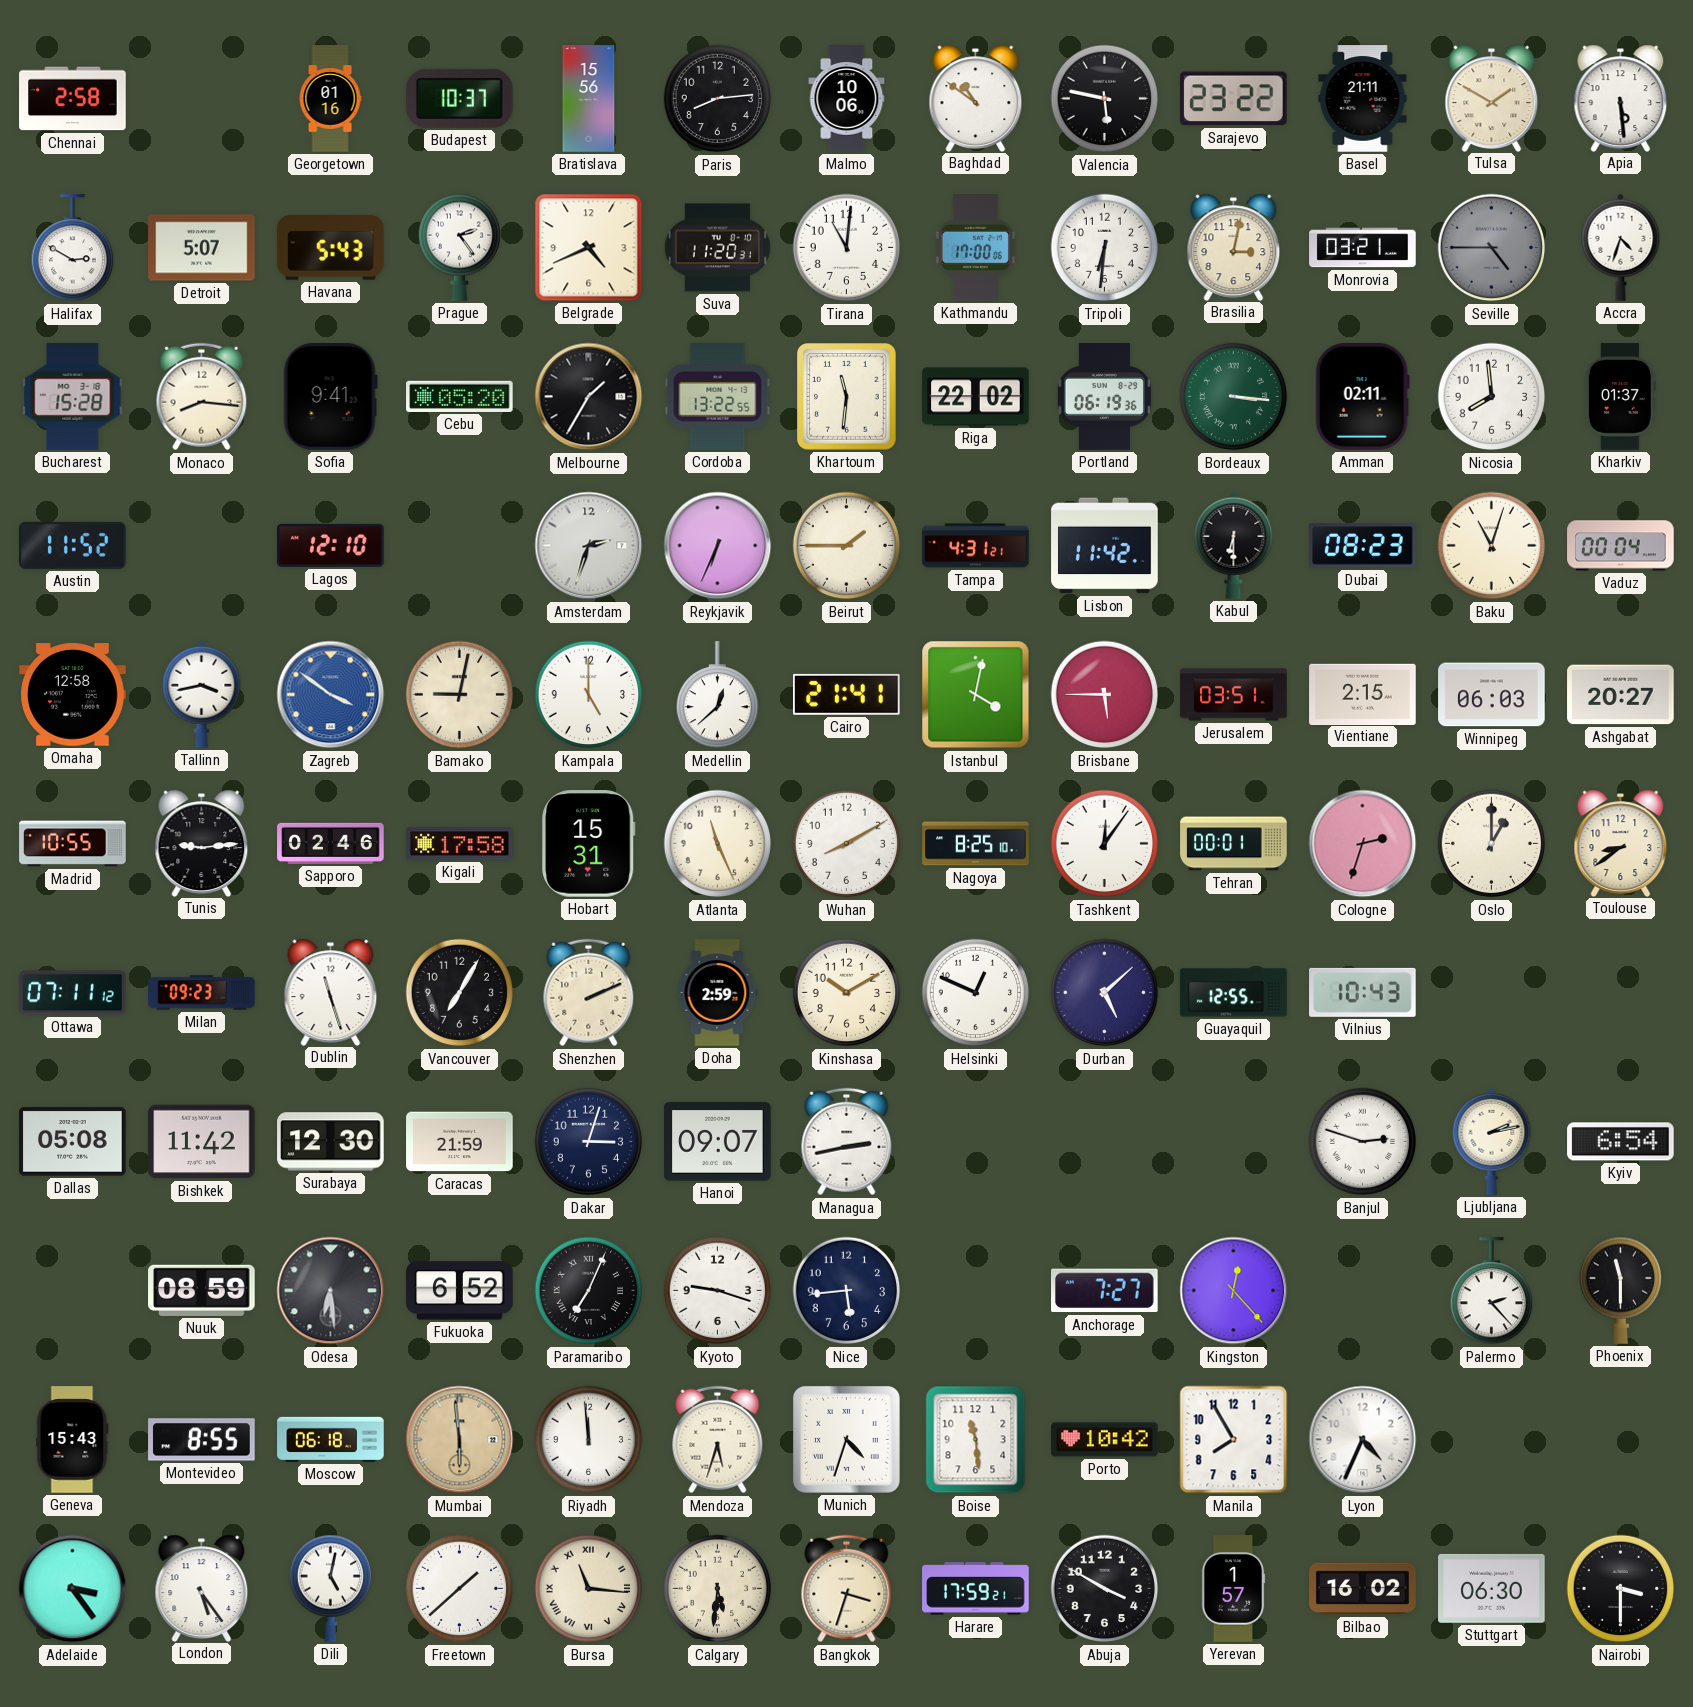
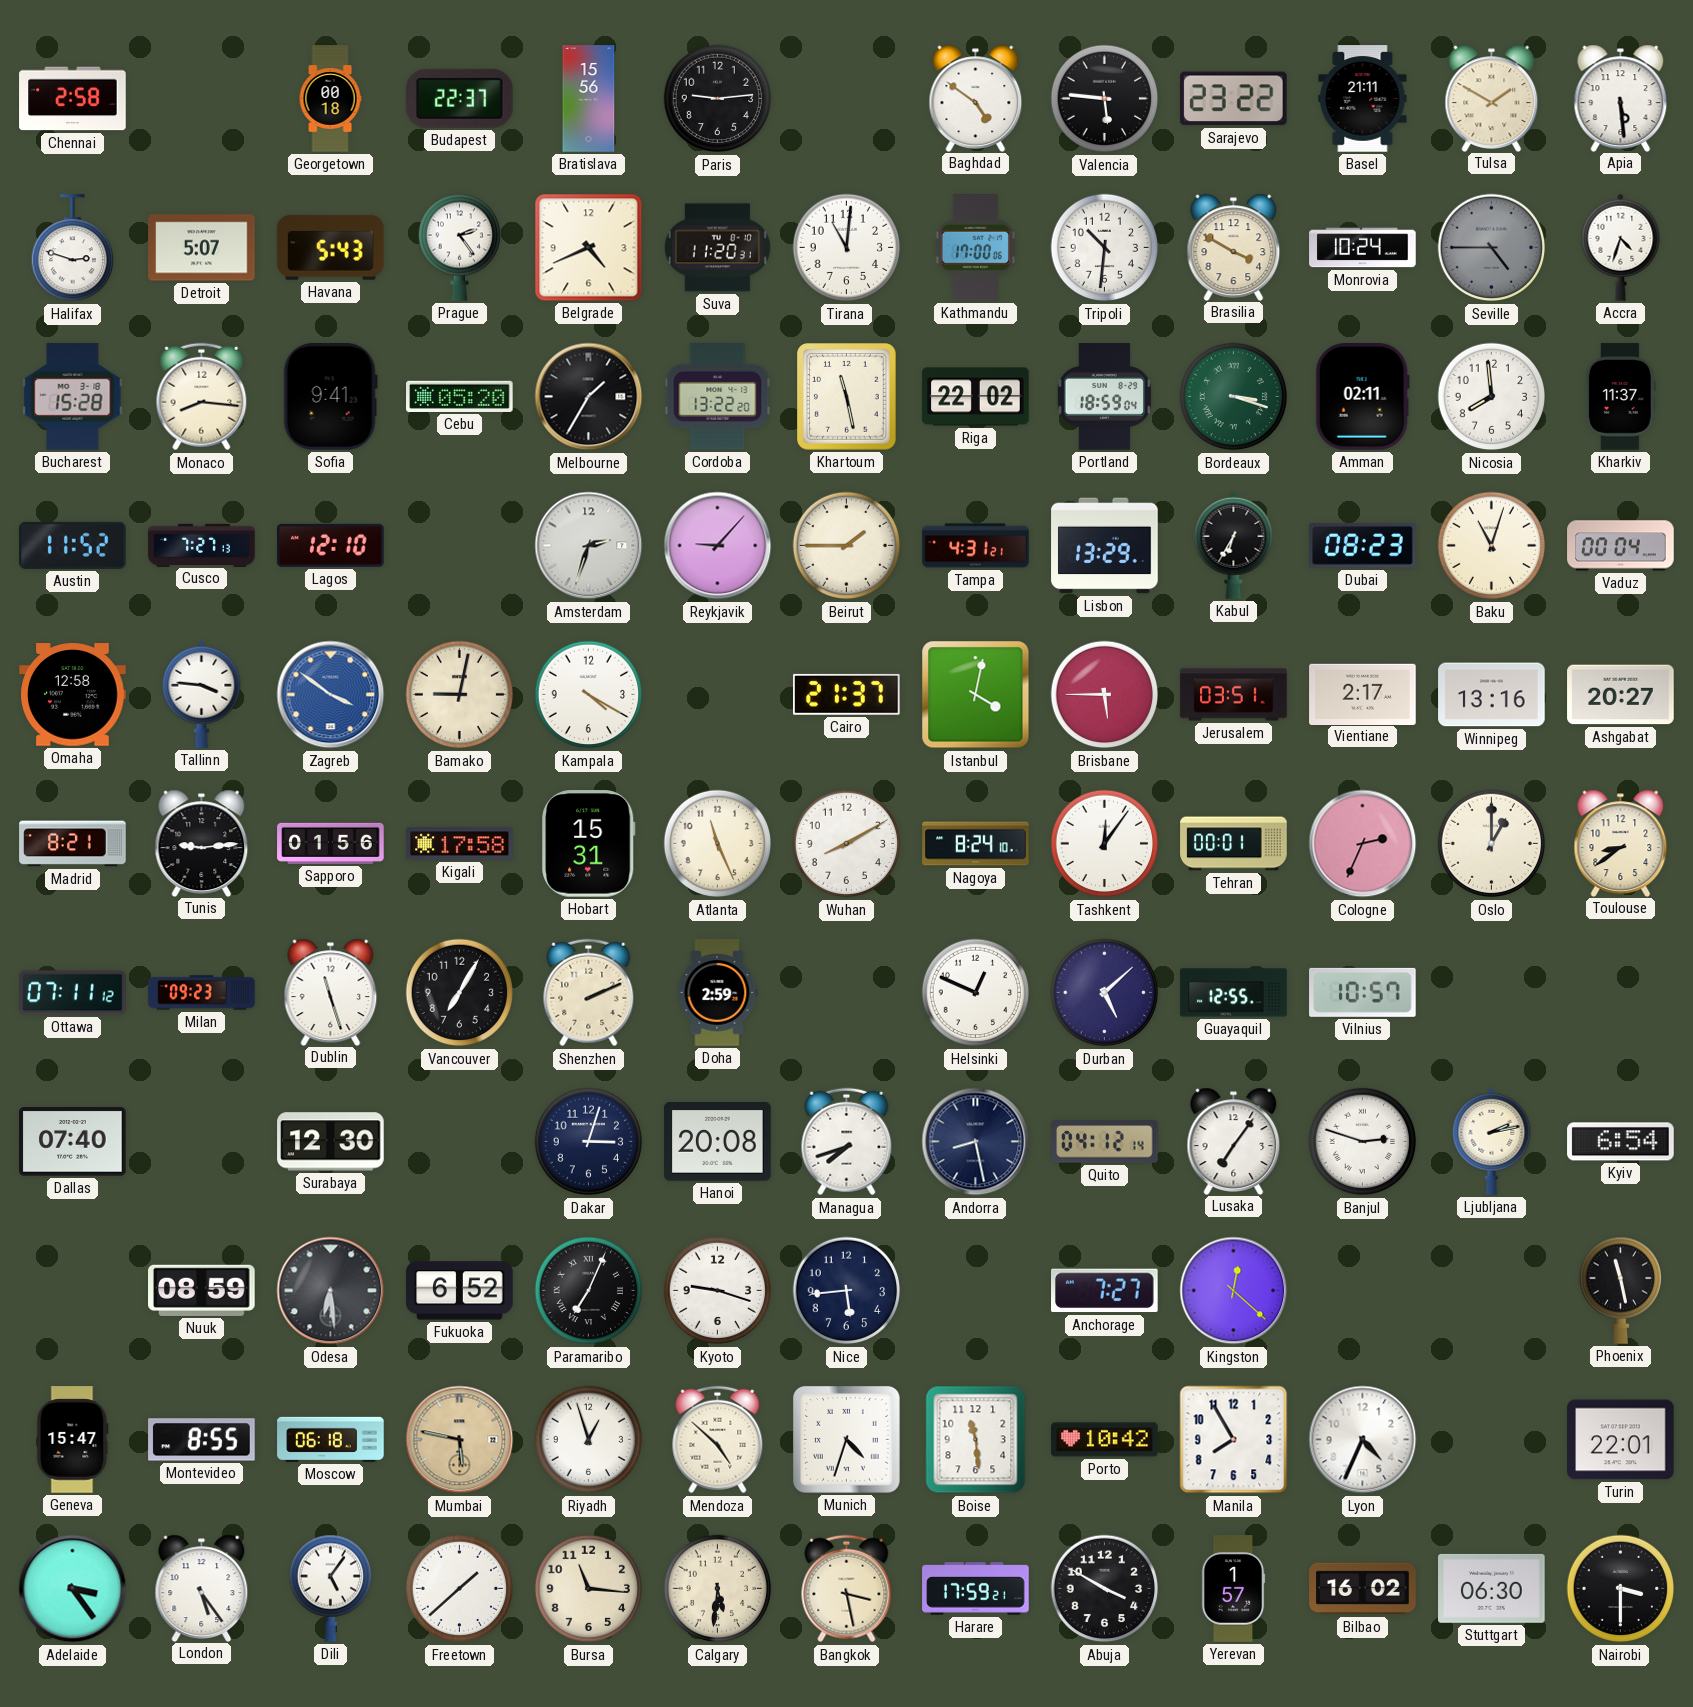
Georgetown: 01:16 -> 00:18 (330, 99)
Budapest: 10:37 -> 22:37 (460, 98)
Paris: 8:14 -> 9:14 (718, 99)
Malmo: 10:06 -> none (847, 99)
Baghdad: 10:51 -> 4:51 (976, 98)
Valencia: 5:47 -> 5:46 (1105, 99)
Halifax: 2:50 -> 2:48 (72, 248)
Tripoli: 6:31 -> 10:31 (1105, 248)
Brasilia: 3:02 -> 3:50 (1234, 247)
Monrovia: 03:21 -> 10:24 (1363, 248)
Cordoba: 13:22:55 -> 13:22:20 (718, 397)
Khartoum: 11:31 -> 11:28 (847, 397)
Portland: 06:19 -> 18:59 (1104, 397)
Bordeaux: 3:16 -> 3:18 (1234, 397)
Kharkiv: 01:37 -> 11:37 (1620, 397)
Cusco: none -> 7:27 (202, 545)
Reykjavik: 6:34 -> 9:07 (718, 546)
Lisbon: 11:42 -> 13:29 (1105, 546)
Kabul: 6:30 -> 6:35 (1234, 545)
Tallinn: 3:43 -> 3:46 (202, 694)
Kampala: 5:00 -> 4:20 (589, 695)
Medellin: 12:38 -> none (717, 695)
Cairo: 21:41 -> 21:37 (847, 694)
Vientiane: 2:15 -> 2:17 (1363, 694)
Winnipeg: 06:03 -> 13:16 (1492, 695)
Madrid: 10:55 -> 8:21 (73, 844)
Sapporo: 02:46 -> 01:56 (331, 843)
Nagoya: 8:25 -> 8:24 (976, 844)
Cologne: 2:33 -> 2:34 (1363, 844)
Kinshasa: 10:10 -> none (847, 993)
Vilnius: 10:43 -> 10:57 (1363, 992)
Dallas: 05:08 -> 07:40 (73, 1142)
Bishkek: 11:42 -> none (202, 1142)
Caracas: 21:59 -> none (460, 1142)
Hanoi: 09:07 -> 20:08 (718, 1142)
Managua: 2:43 -> 7:42 (847, 1142)
Andorra: none -> 8:28 (976, 1142)
Quito: none -> 04:12 (1105, 1142)
Lusaka: none -> 7:06 (1234, 1141)
Kingston: 12:23 -> 12:22 (1234, 1291)
Palermo: 2:23 -> none (1491, 1291)
Phoenix: 11:30 -> 11:28 (1620, 1290)
Geneva: 15:43 -> 15:47 (73, 1440)
Mumbai: 5:59 -> 5:47 (460, 1440)
Riyadh: 11:59 -> 12:57 (589, 1440)
Mendoza: 5:33 -> 4:52 (718, 1440)
Turin: none -> 22:01 (1621, 1440)
Dili: 5:02 -> 5:06 (330, 1588)
Bursa numerals: Roman -> Arabic (589, 1589)
Bangkok: 3:33 -> 3:28 (847, 1589)
